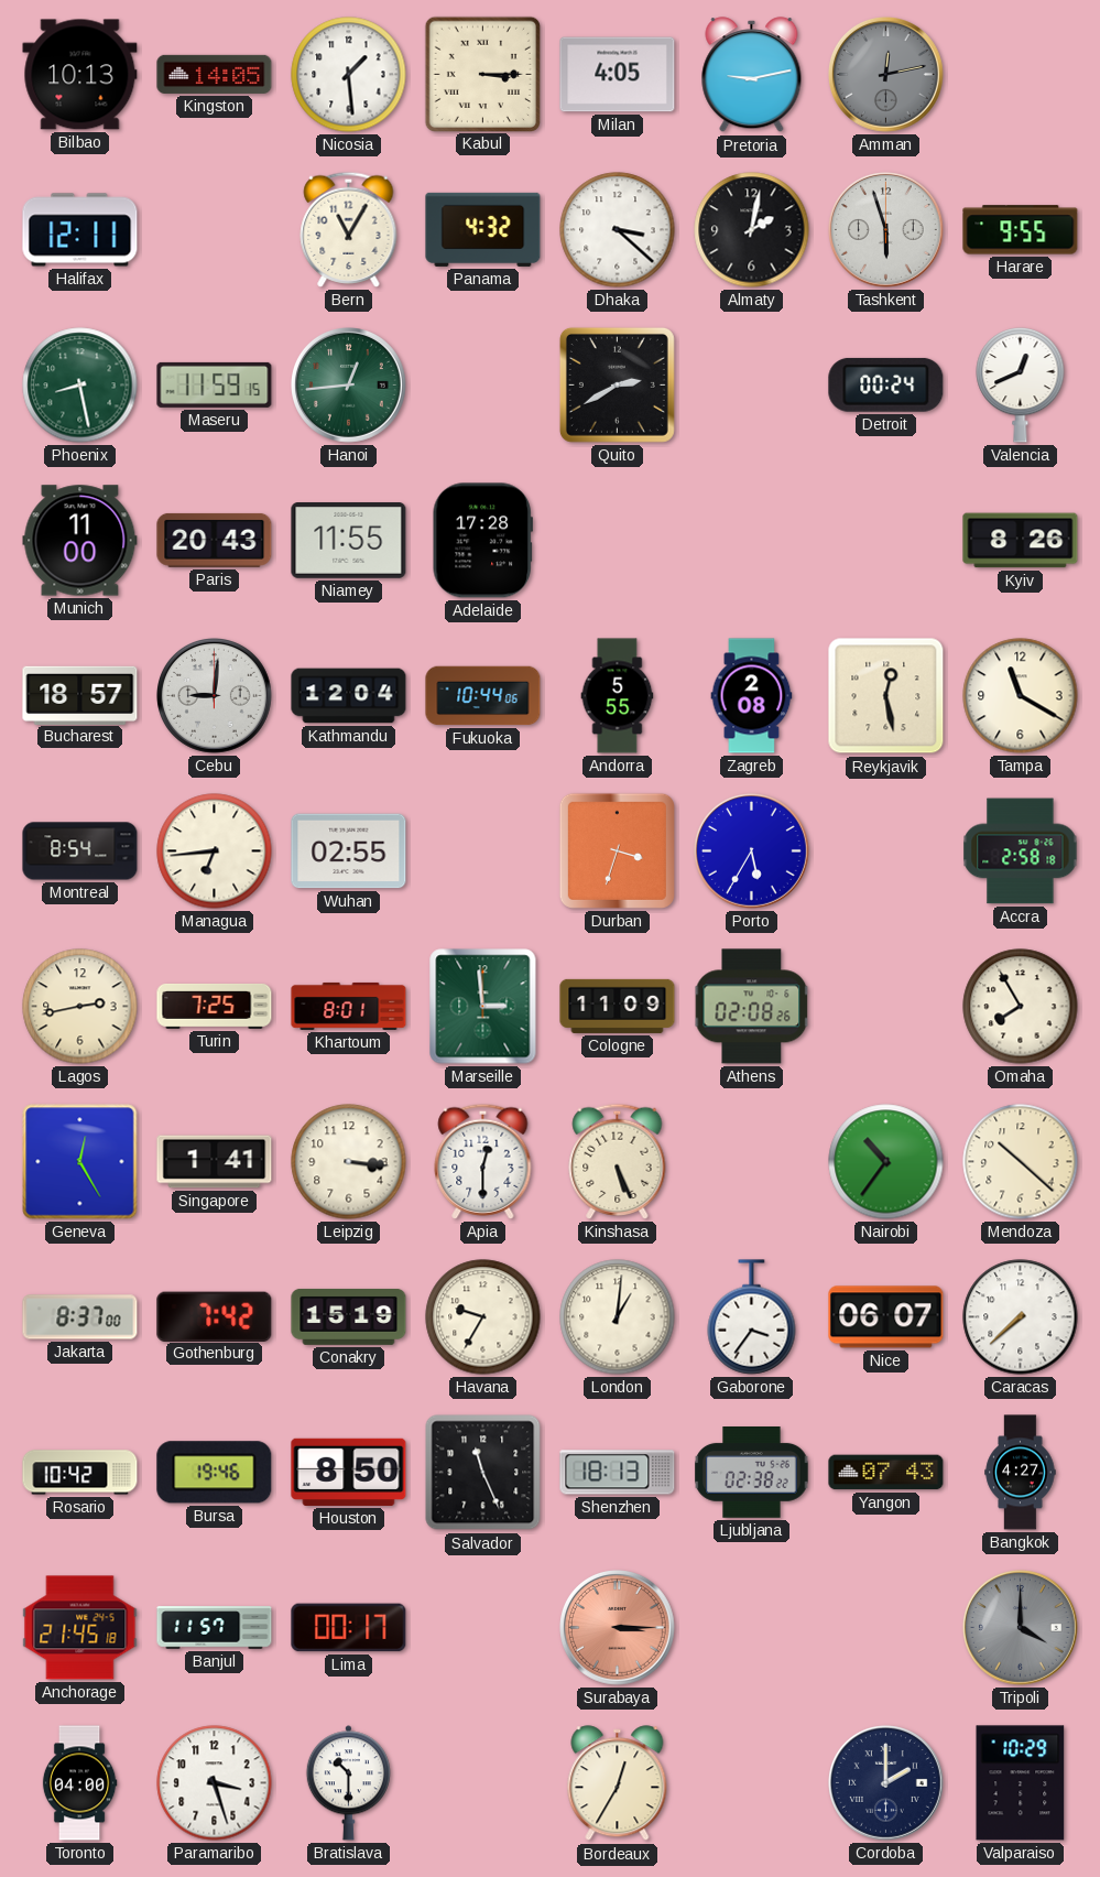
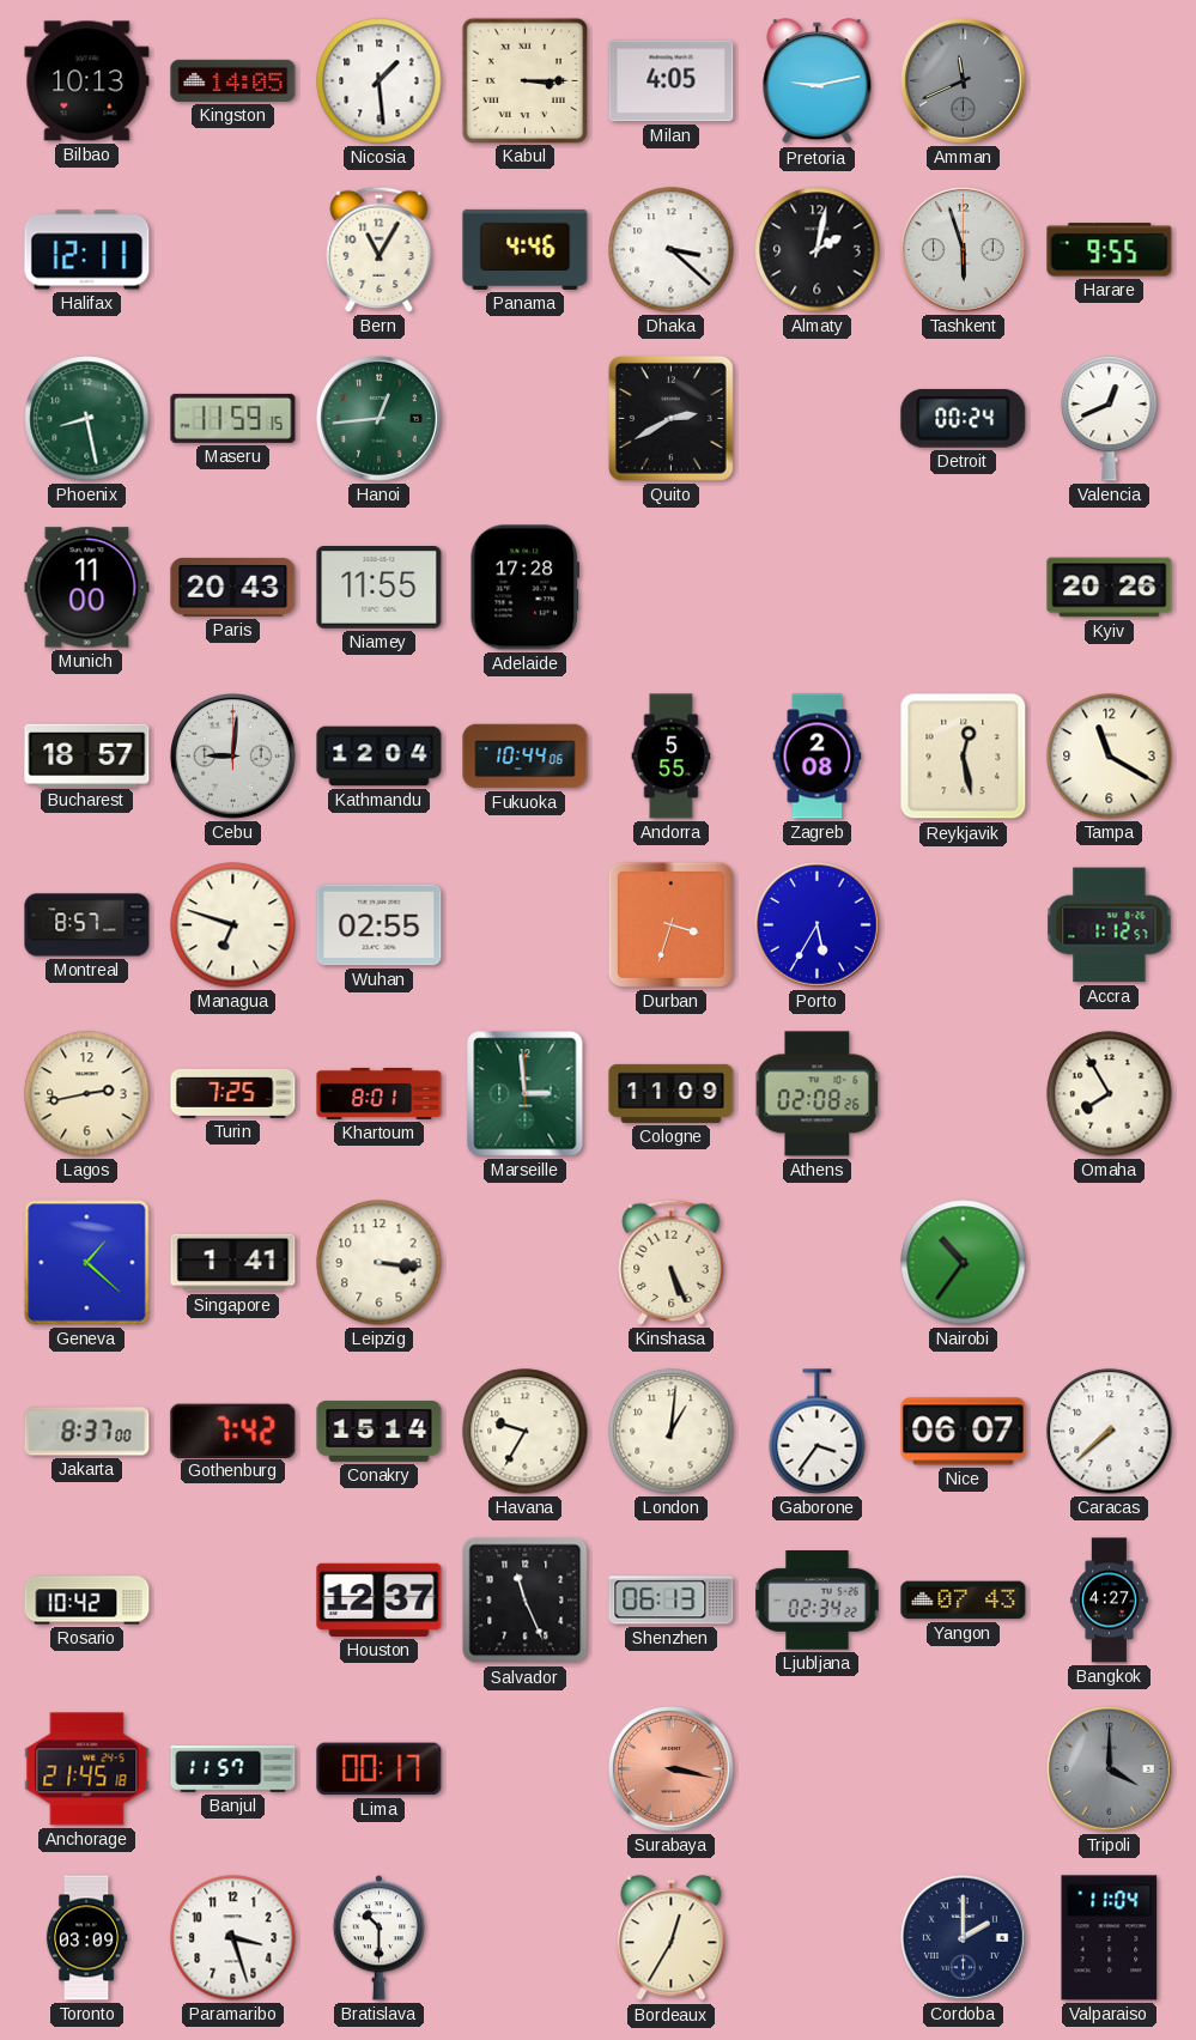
Amman: 12:13 -> 11:41 (964, 81)
Panama: 4:32 -> 4:46 (526, 249)
Kyiv: 8:26 -> 20:26 (1110, 588)
Montreal: 8:54 -> 8:57 (87, 925)
Managua: 6:44 -> 6:48 (233, 925)
Accra: 2:58 -> 1:12 (1110, 925)
Geneva: 12:25 -> 1:22 (87, 1263)
Apia: 12:30 -> none (483, 1161)
Mendoza: 10:22 -> none (1021, 1162)
Conakry: 15:19 -> 15:14 (380, 1431)
Bursa: 19:46 -> none (215, 1473)
Houston: 8:50 -> 12:37 (380, 1599)
Shenzhen: 18:13 -> 06:13 (672, 1601)
Ljubljana: 02:38 -> 02:34 (818, 1601)
Surabaya: 3:15 -> 3:17 (672, 1769)
Toronto: 04:00 -> 03:09 (86, 1938)
Valparaiso: 10:29 -> 11:04 (1110, 1938)
